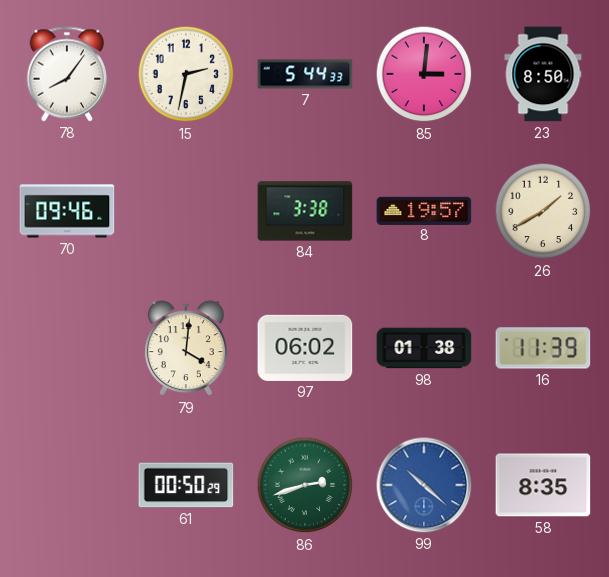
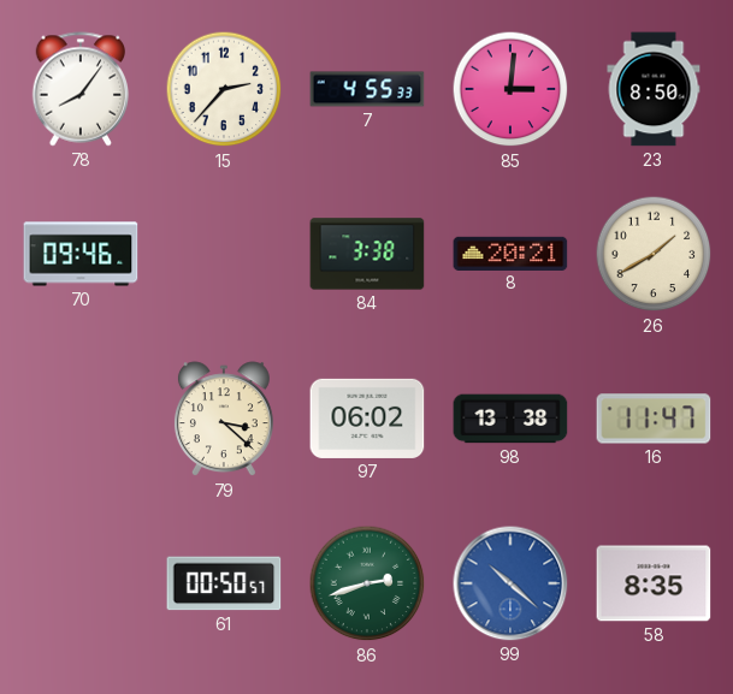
15: 2:32 -> 2:37 (224, 89)
7: 5:44 -> 4:55 (367, 89)
8: 19:57 -> 20:21 (510, 253)
79: 4:01 -> 3:22 (224, 420)
98: 01:38 -> 13:38 (510, 419)
16: 11:39 -> 11:47 (654, 419)
61: 00:50:29 -> 00:50:57 (224, 583)
